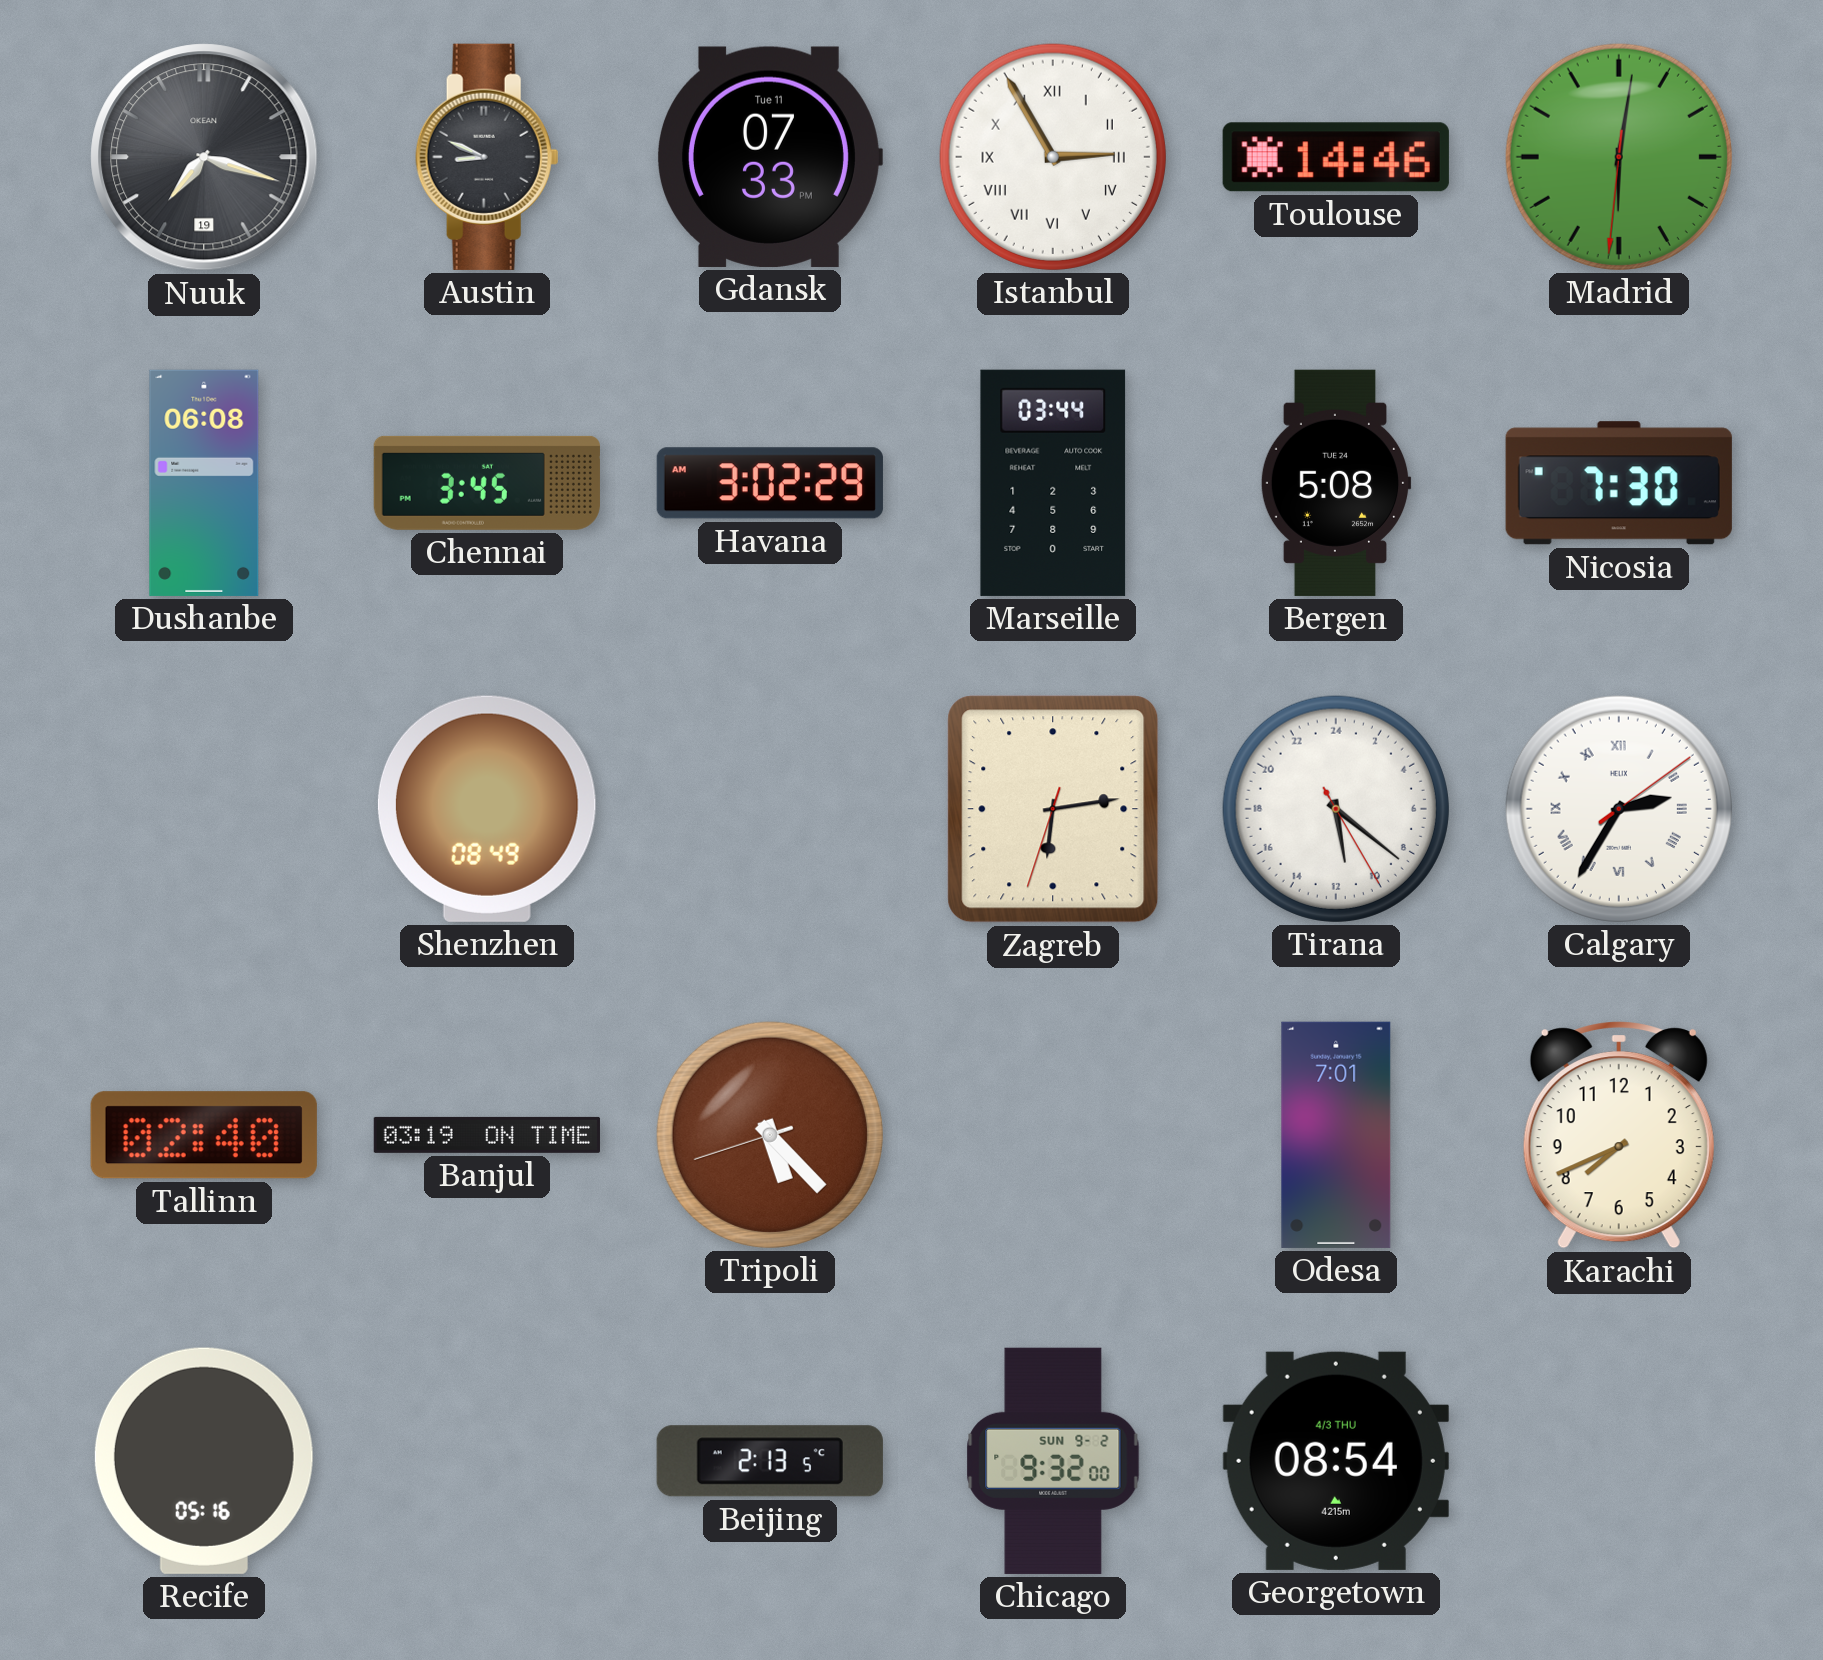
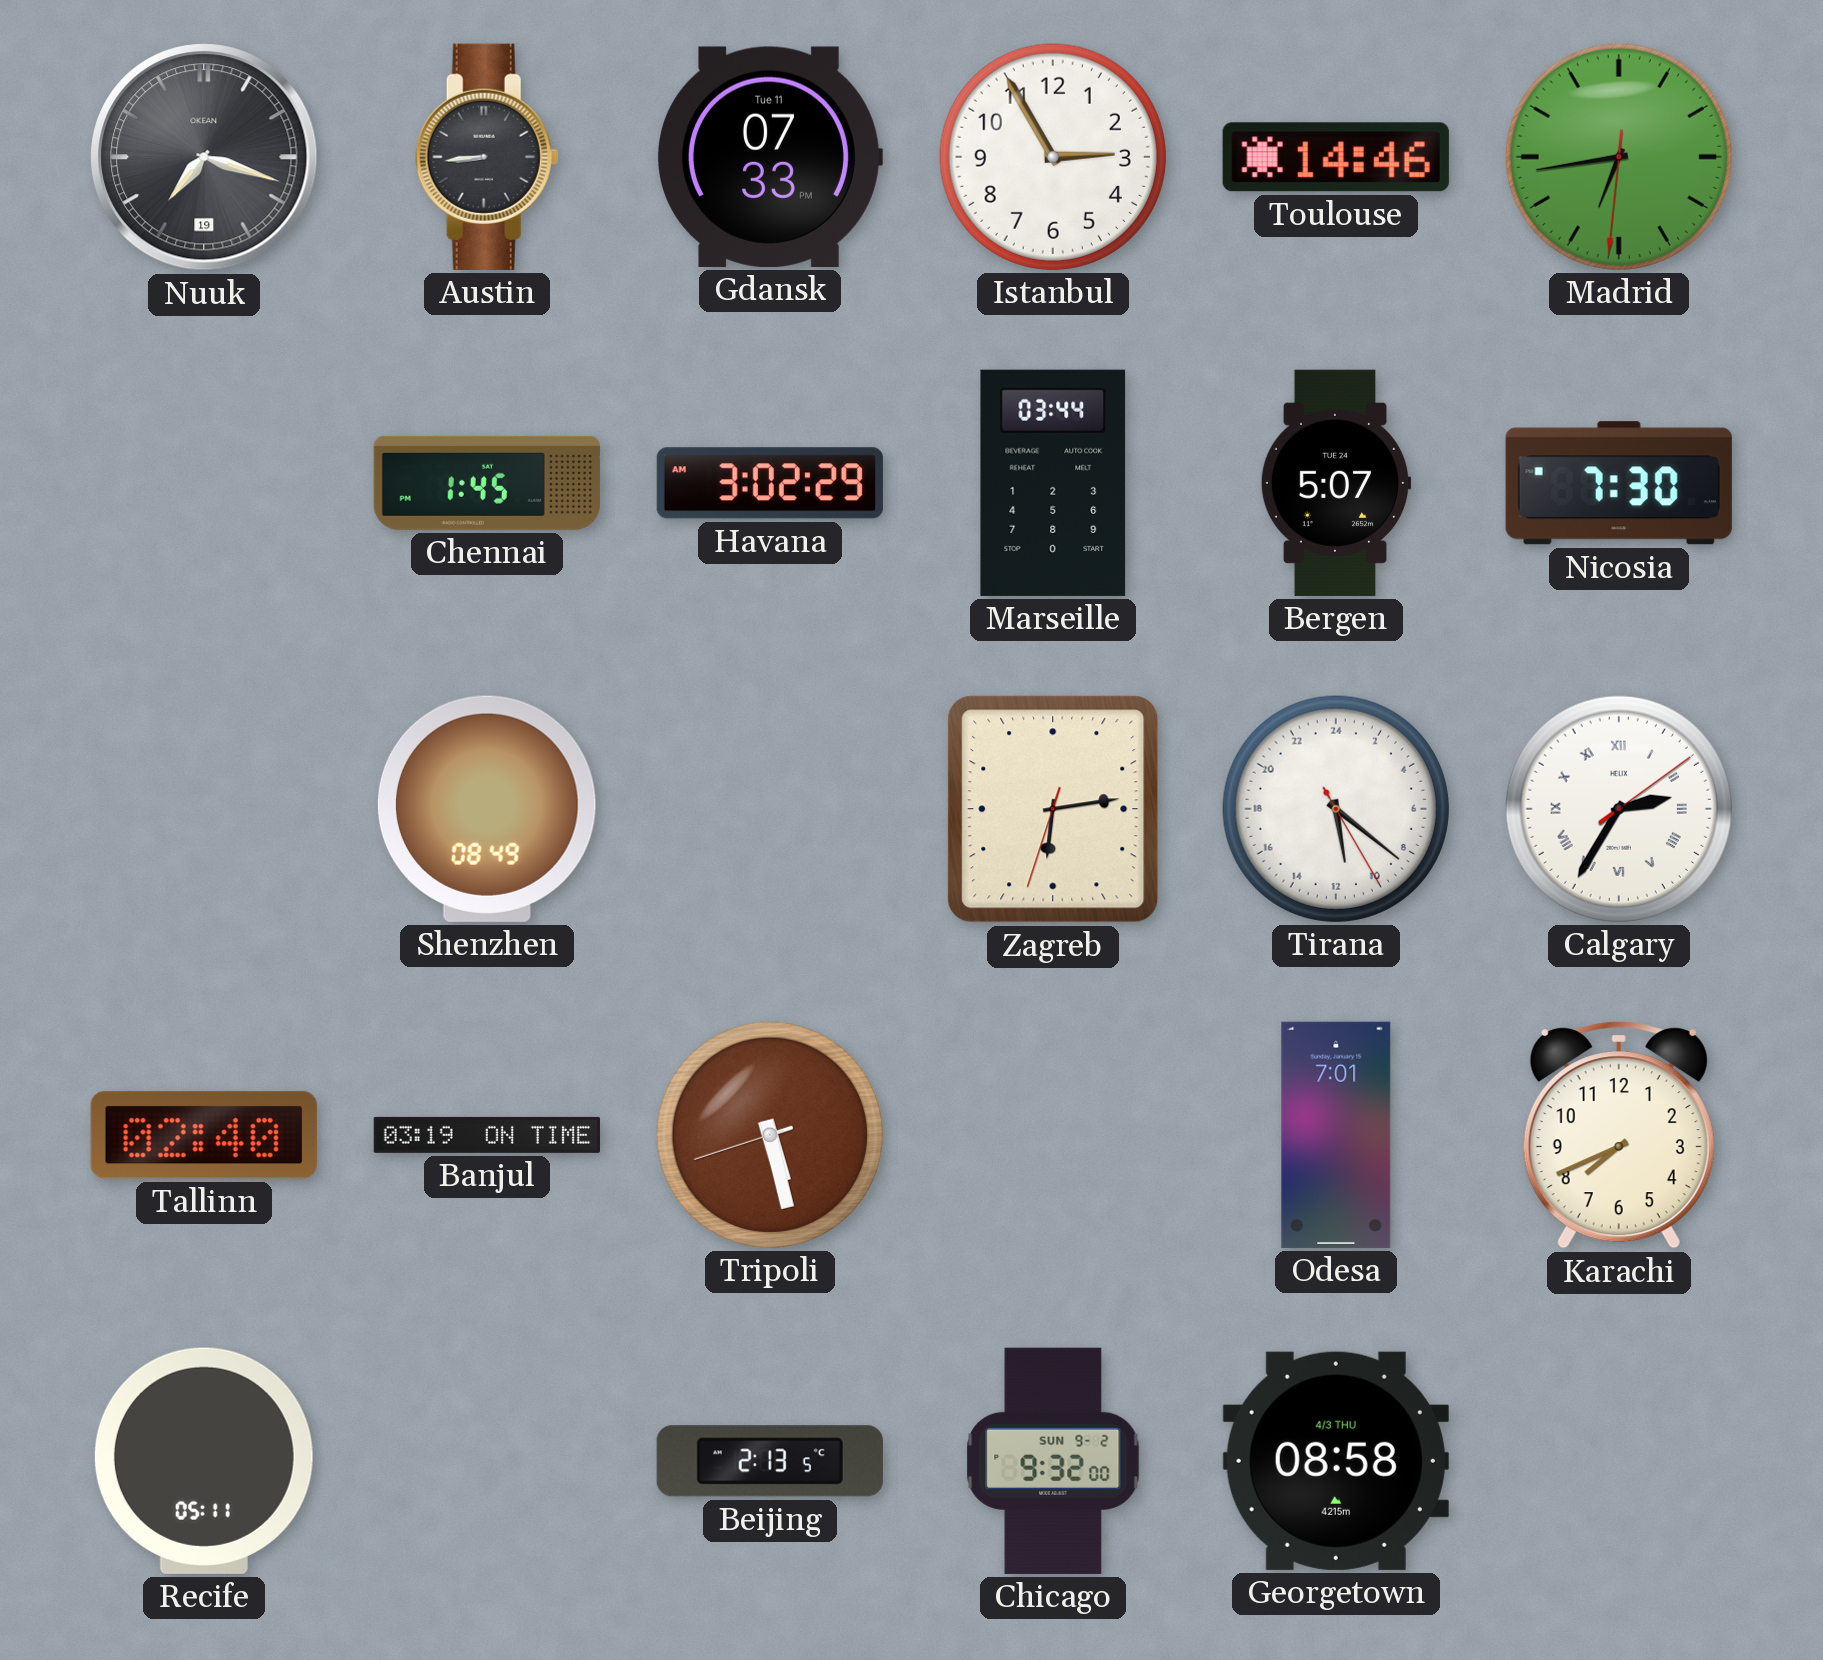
Austin: 8:49 -> 8:44 (487, 157)
Istanbul numerals: Roman -> Arabic (1053, 157)
Madrid: 6:01 -> 6:43 (1619, 157)
Dushanbe: 06:08 -> none (204, 483)
Chennai: 3:45 -> 1:45 (487, 483)
Bergen: 5:08 -> 5:07 (1336, 483)
Tripoli: 5:22 -> 5:27 (770, 1135)
Recife: 05:16 -> 05:11 (204, 1461)
Georgetown: 08:54 -> 08:58 (1336, 1461)
